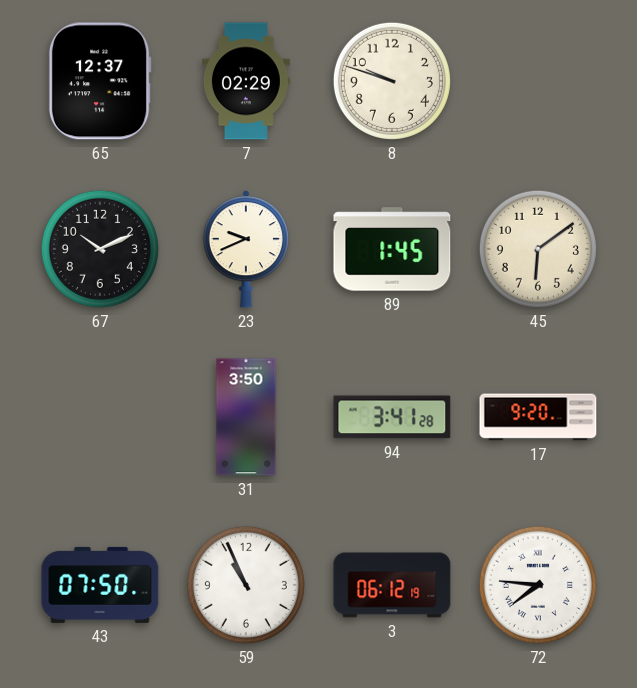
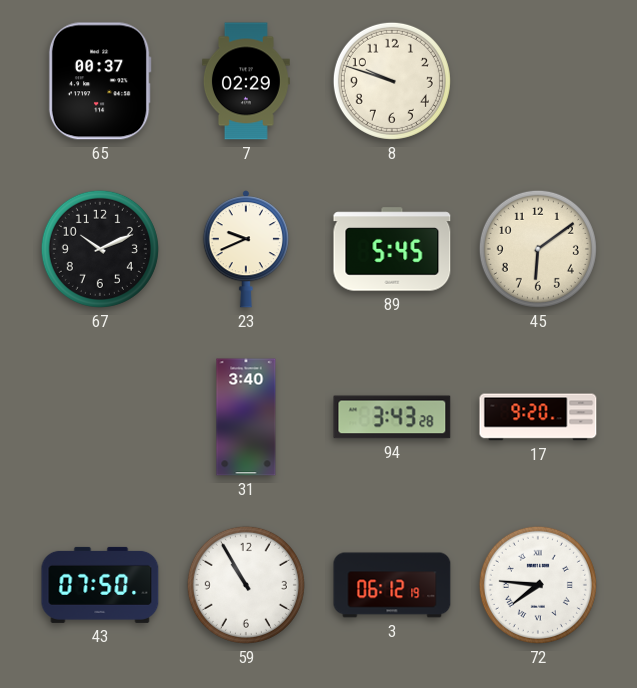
65: 12:37 -> 00:37 (100, 81)
89: 1:45 -> 5:45 (392, 249)
31: 3:50 -> 3:40 (246, 417)
94: 3:41 -> 3:43 (392, 417)
59: 10:56 -> 10:55 (246, 585)
